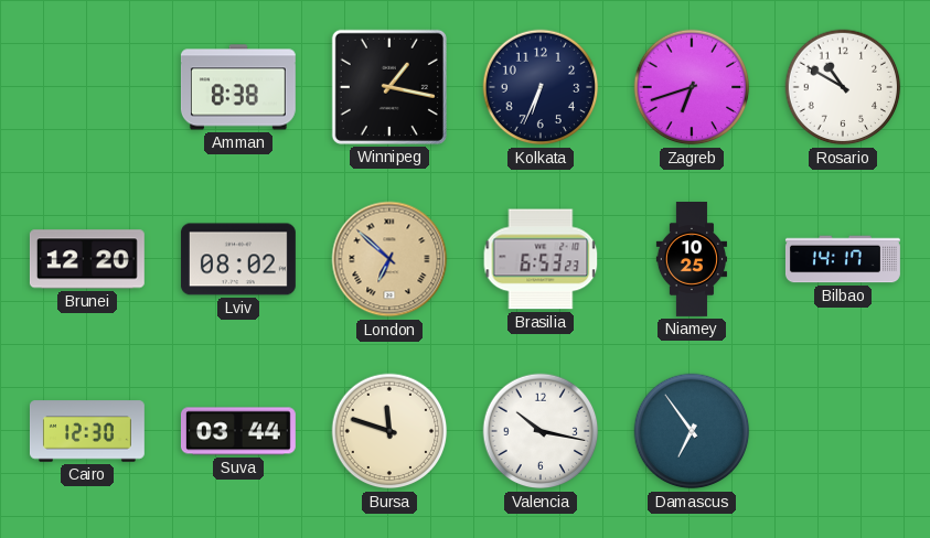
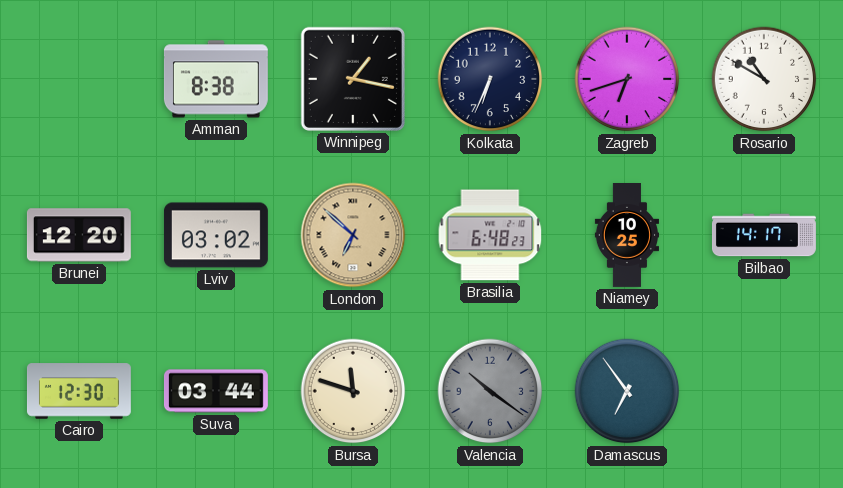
Lviv: 08:02 -> 03:02 (216, 235)
Brasilia: 6:53 -> 6:48 (490, 235)
Valencia: 10:17 -> 10:21 (490, 391)
Valencia dial: white -> grey (490, 391)
